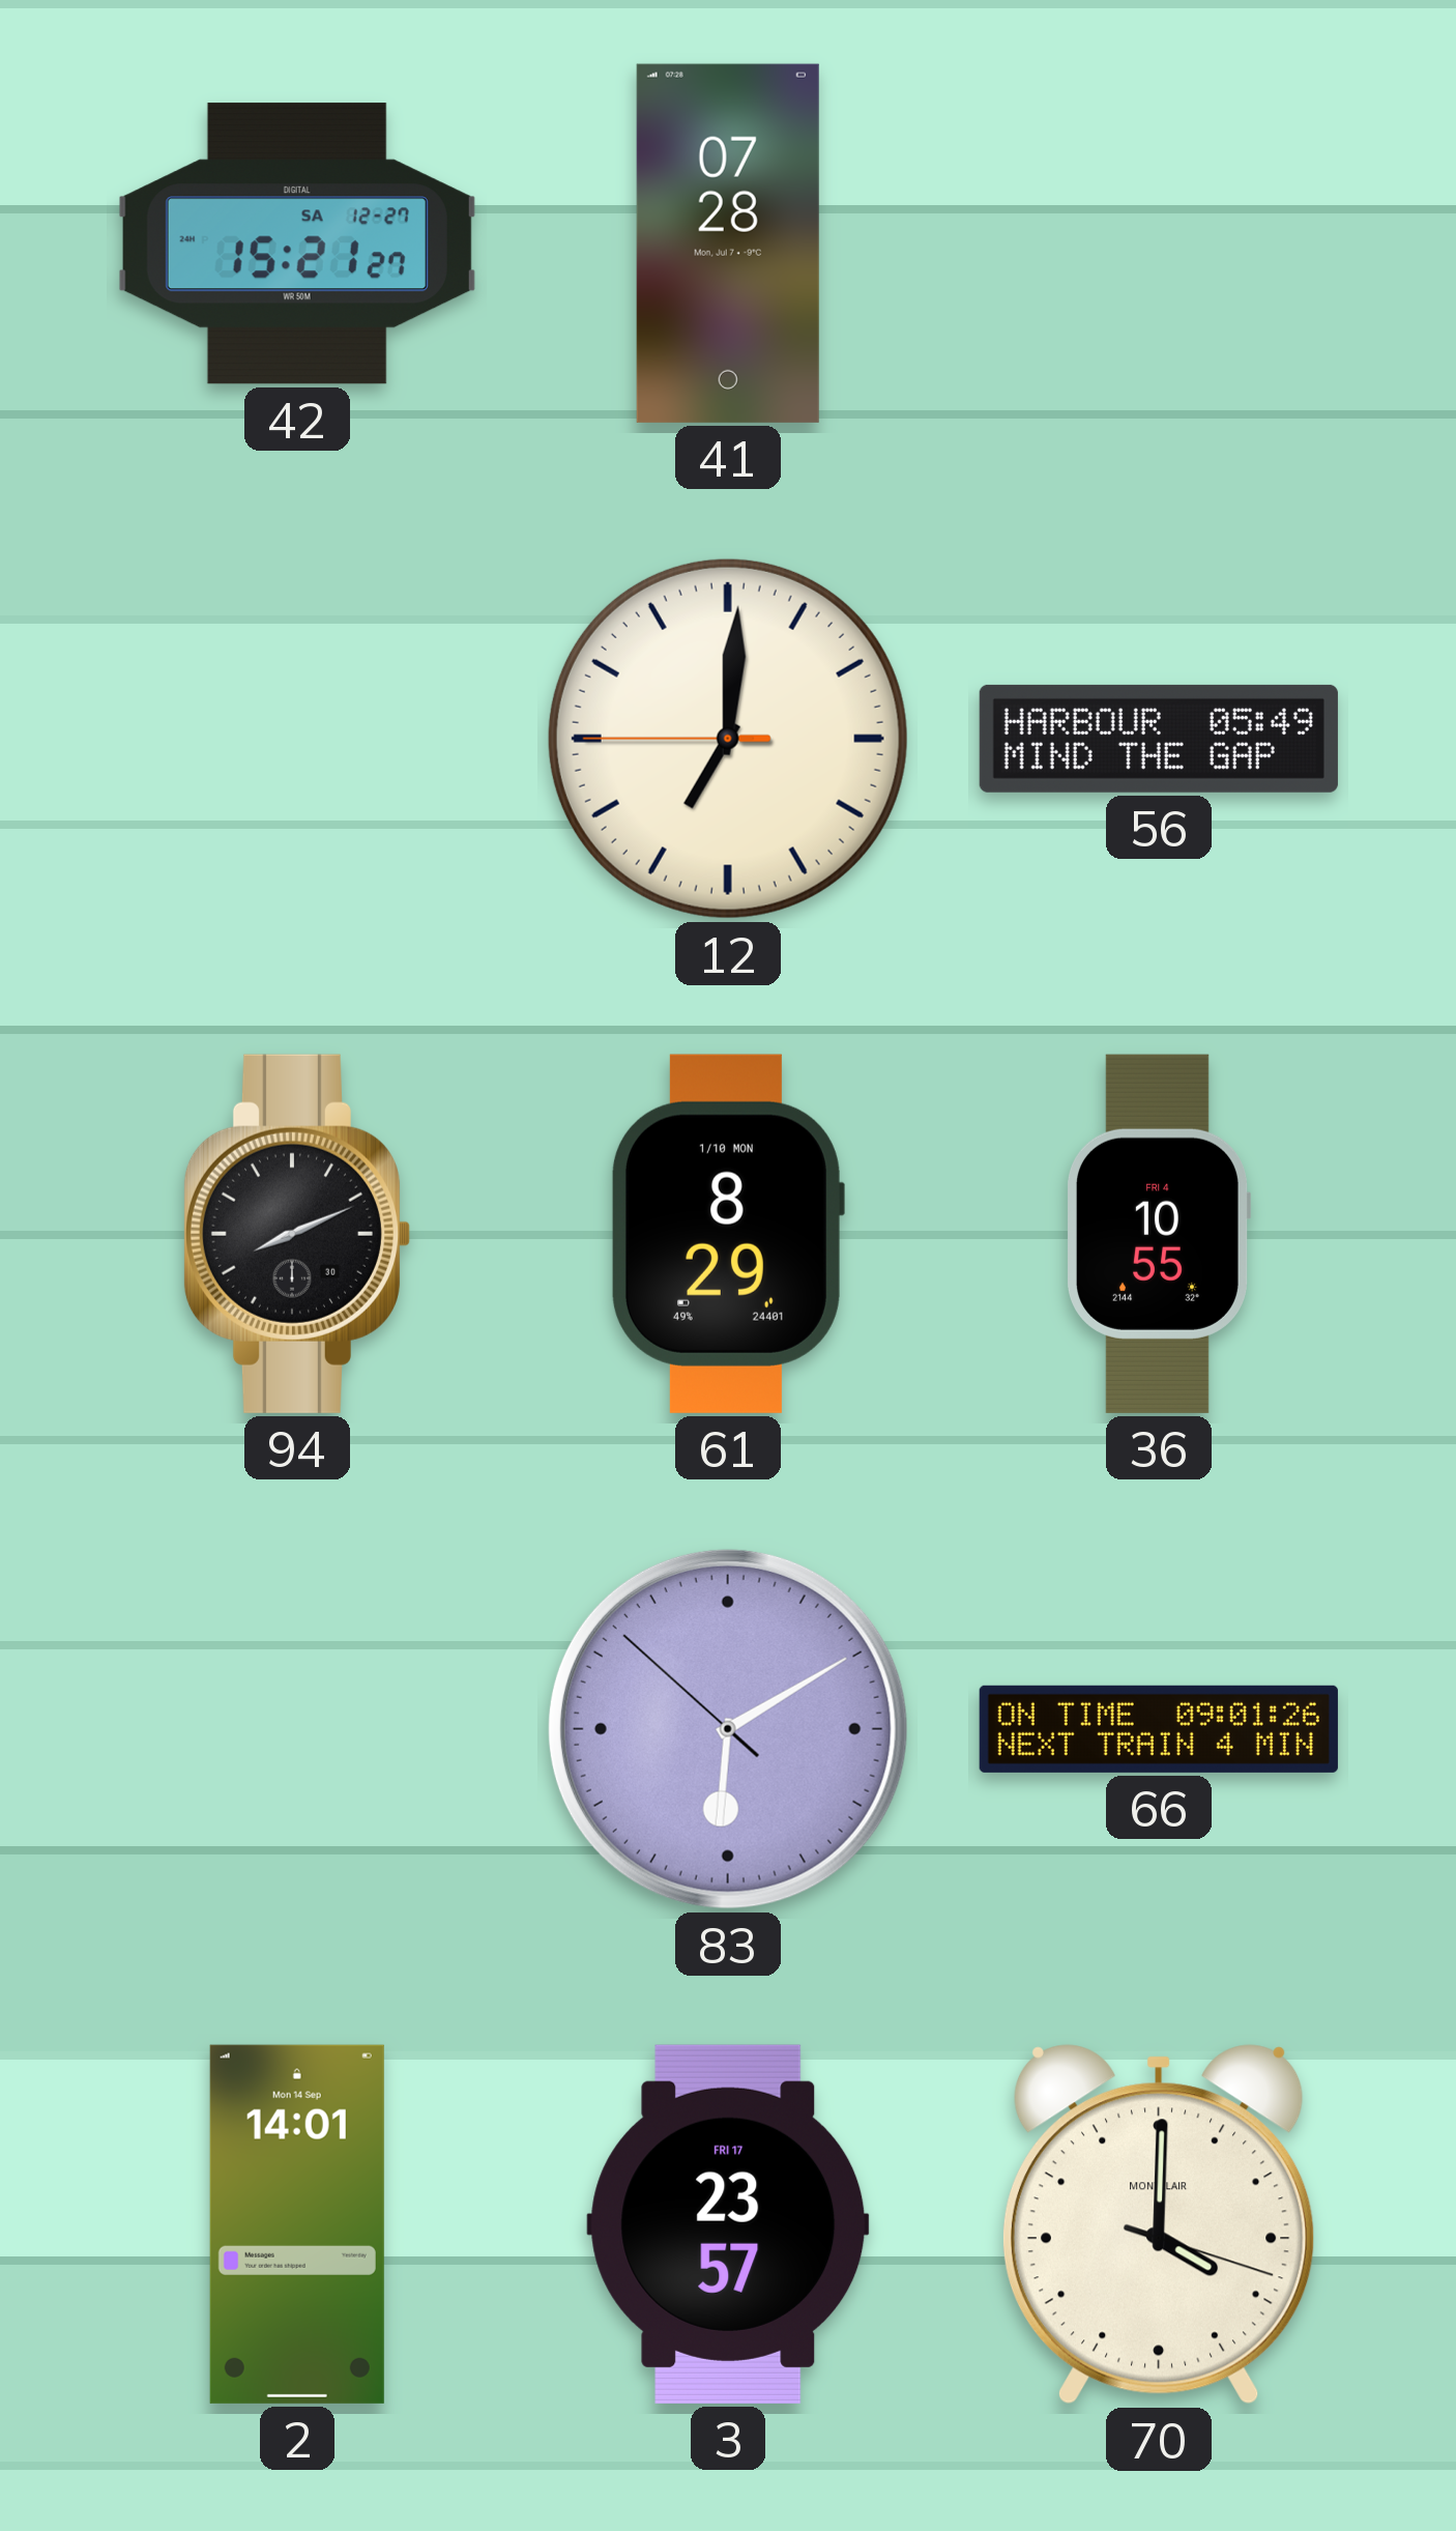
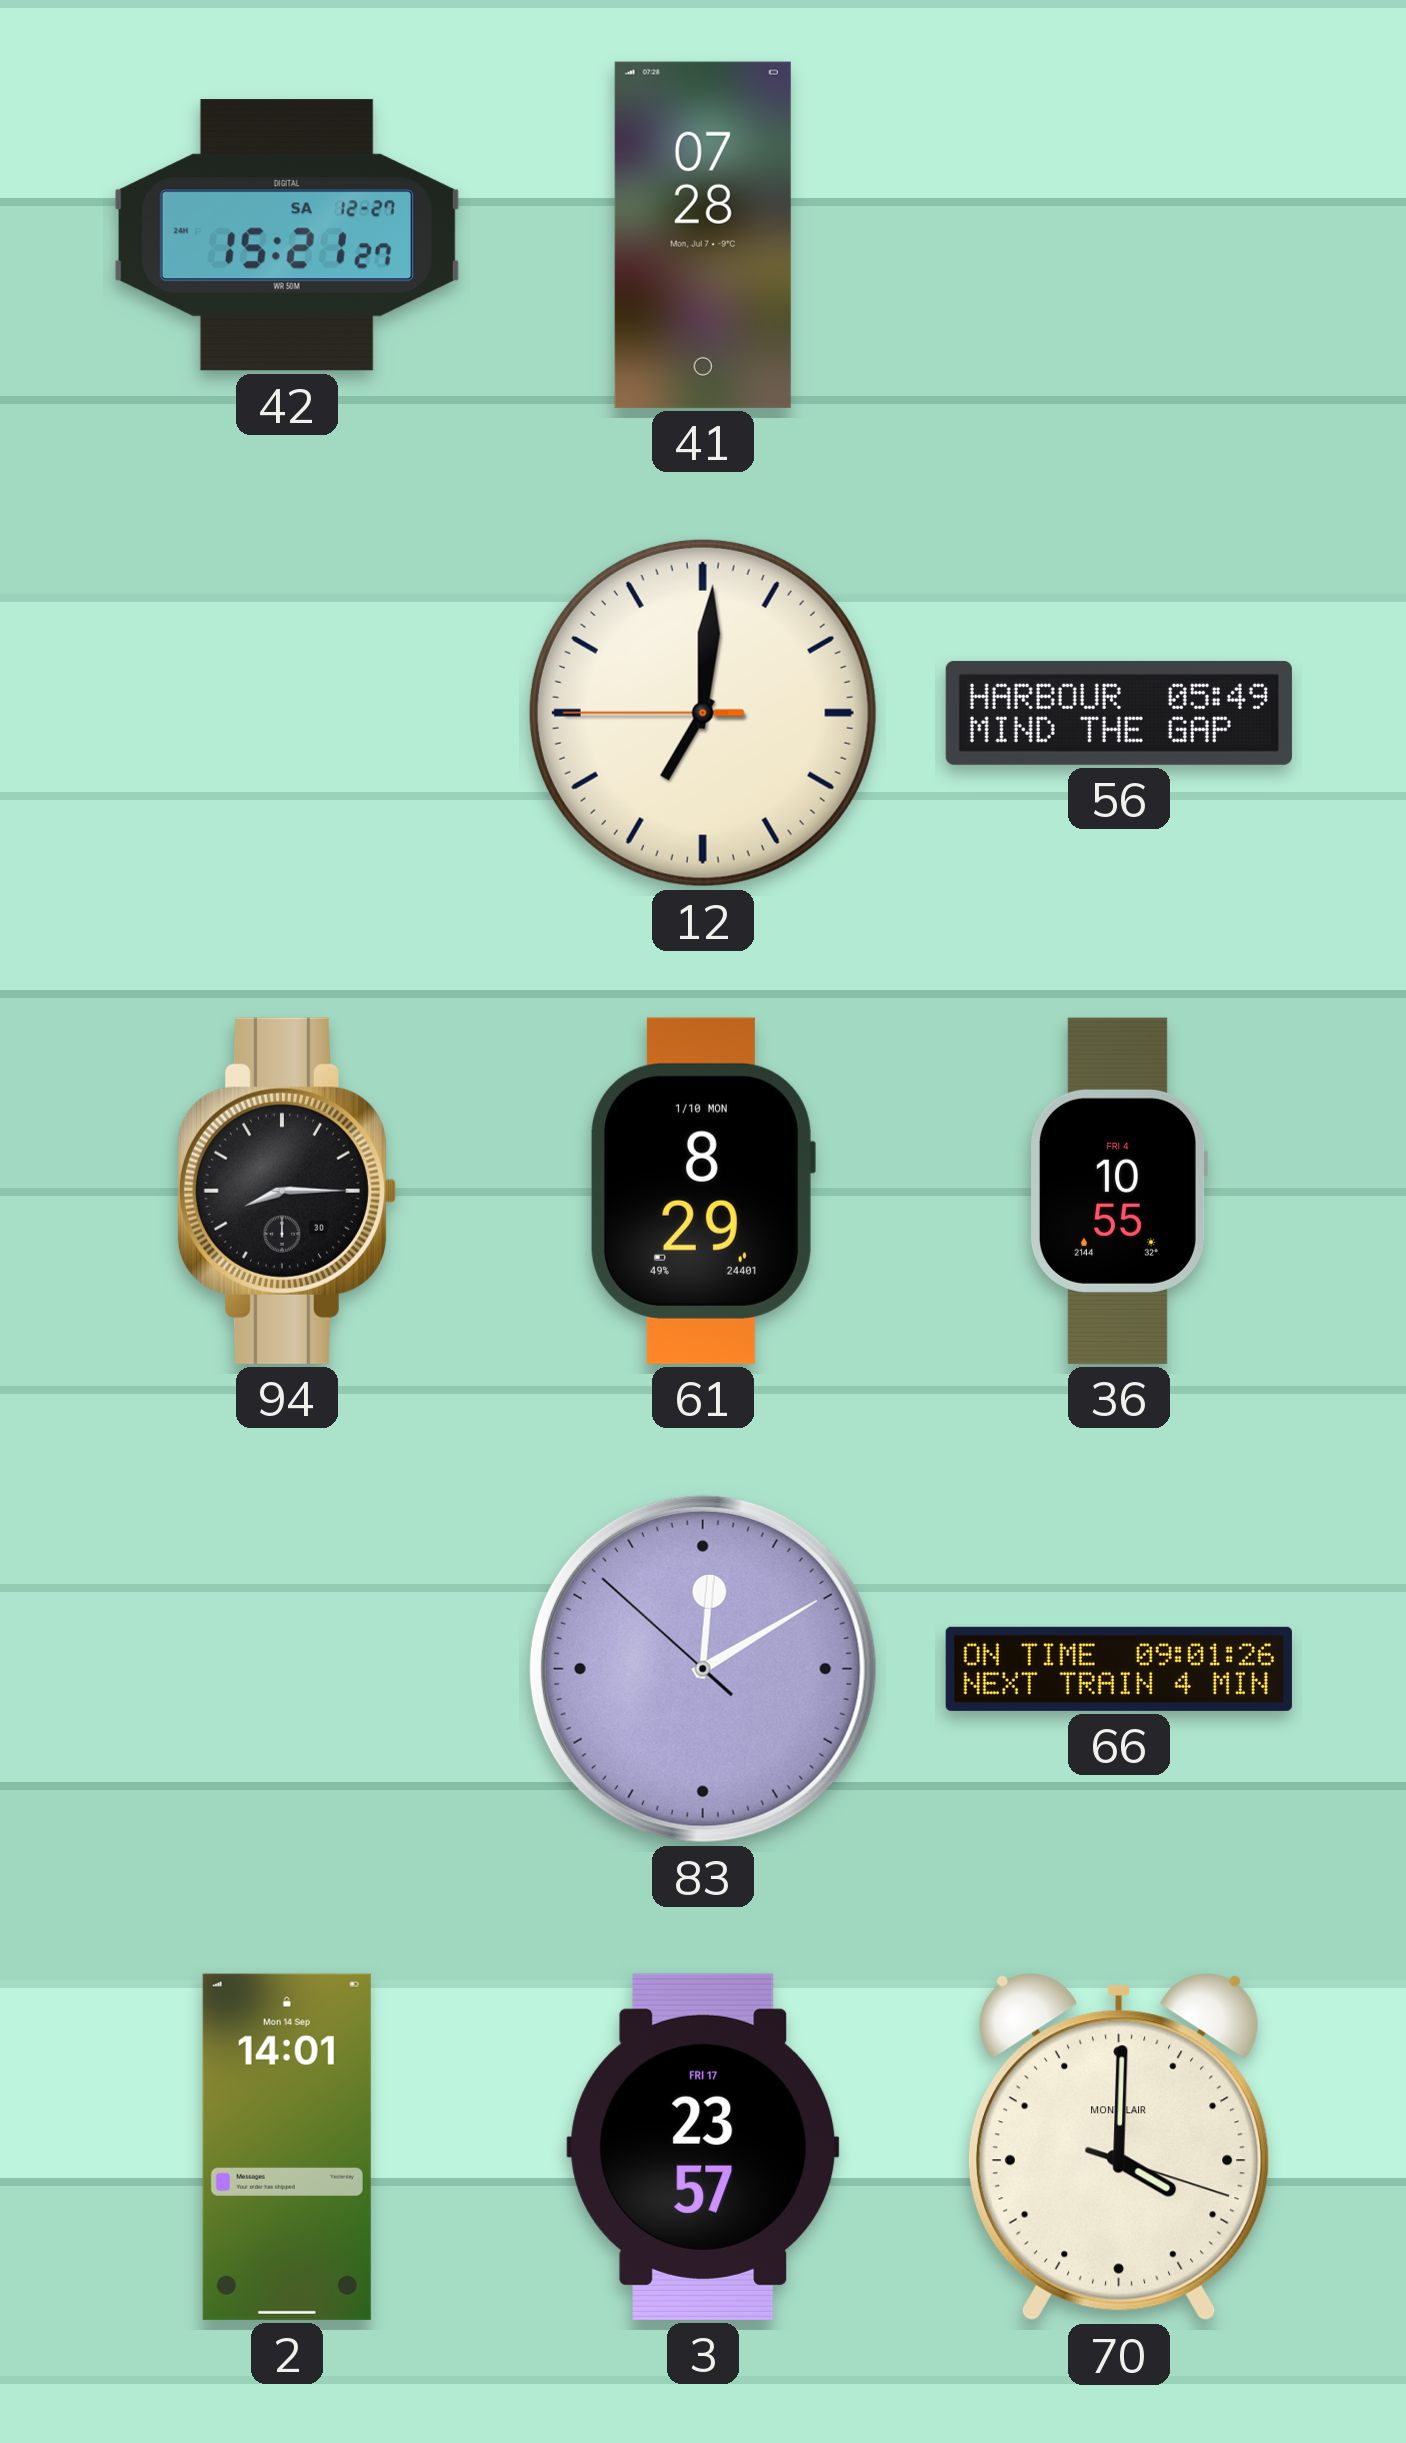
94: 8:11 -> 8:15 (286, 1191)
83: 6:09 -> 12:09 (703, 1669)
